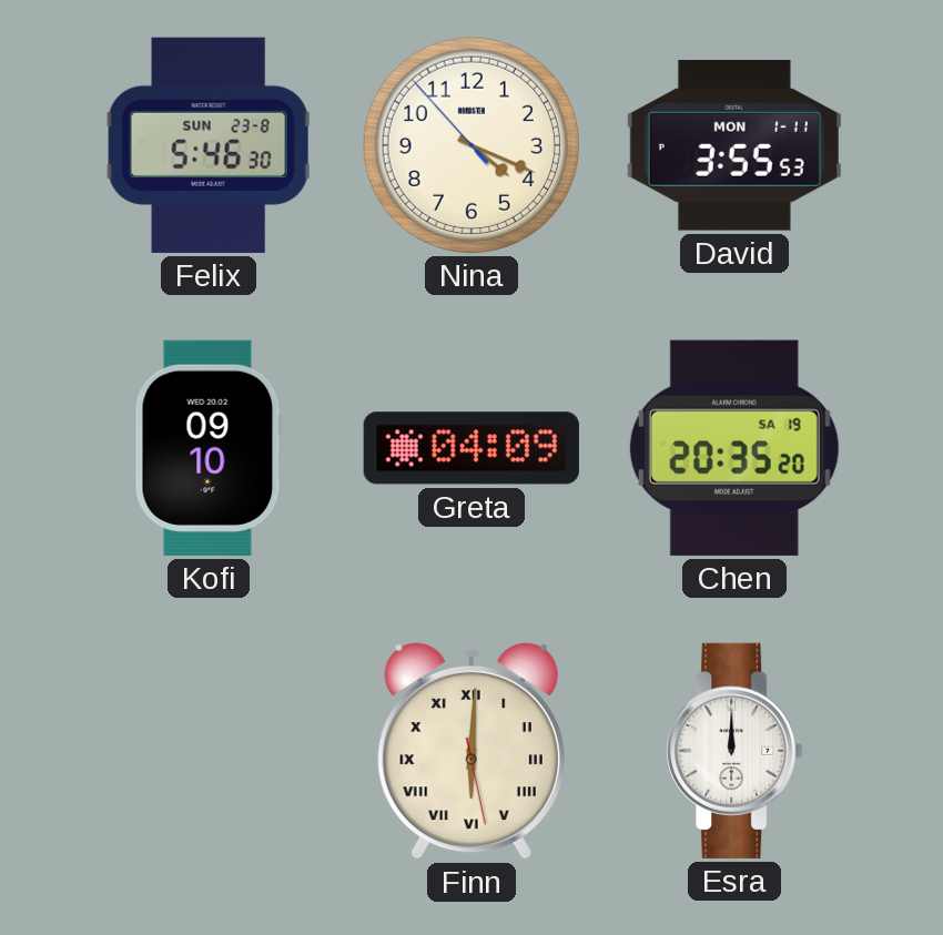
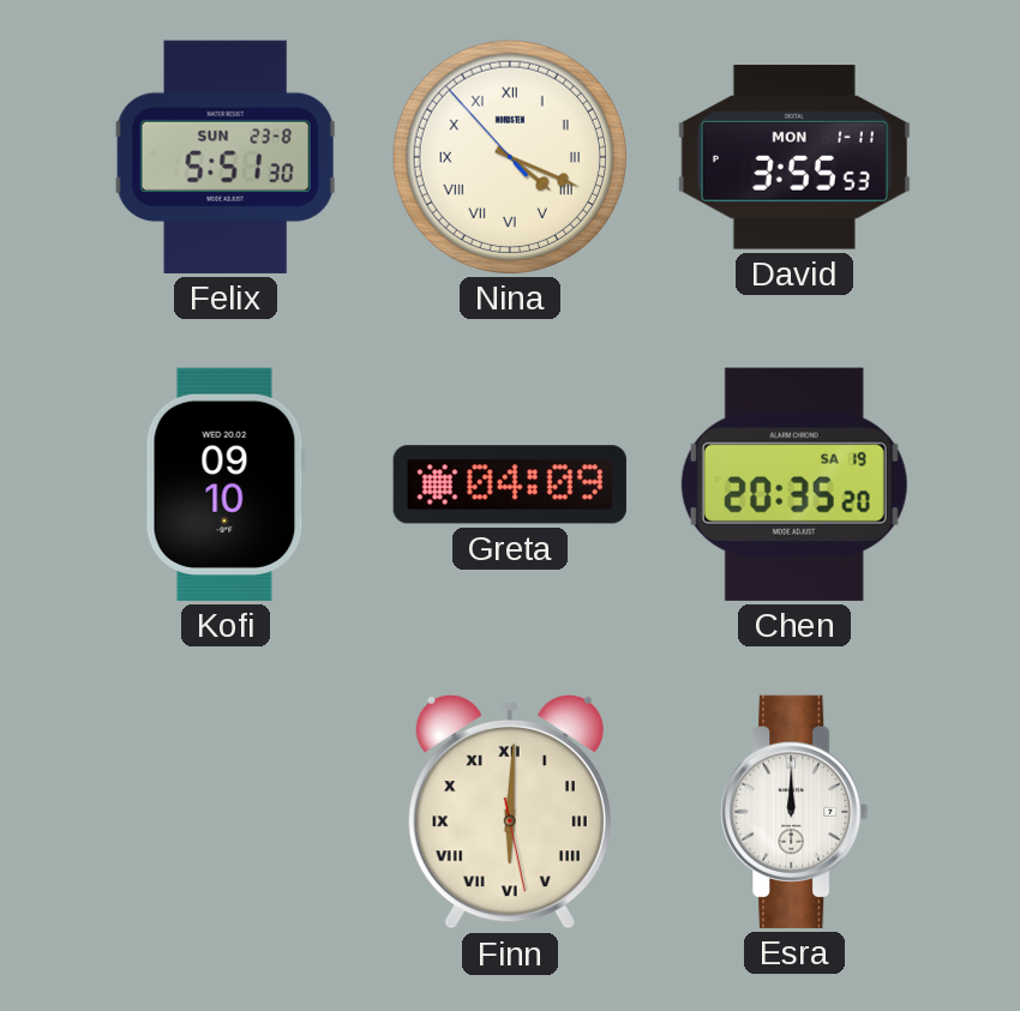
Felix: 5:46 -> 5:51 (226, 157)
Nina numerals: Arabic -> Roman (510, 157)
